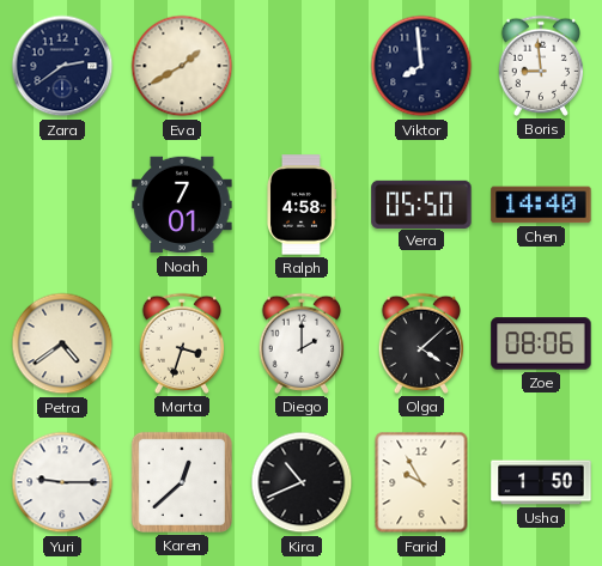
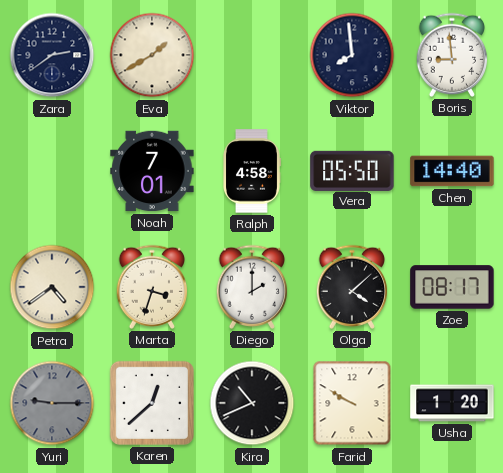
Zoe: 08:06 -> 08:17 (452, 287)
Yuri dial: white -> grey (52, 403)
Farid: 9:55 -> 9:50 (352, 403)
Usha: 1:50 -> 1:20 (452, 403)
